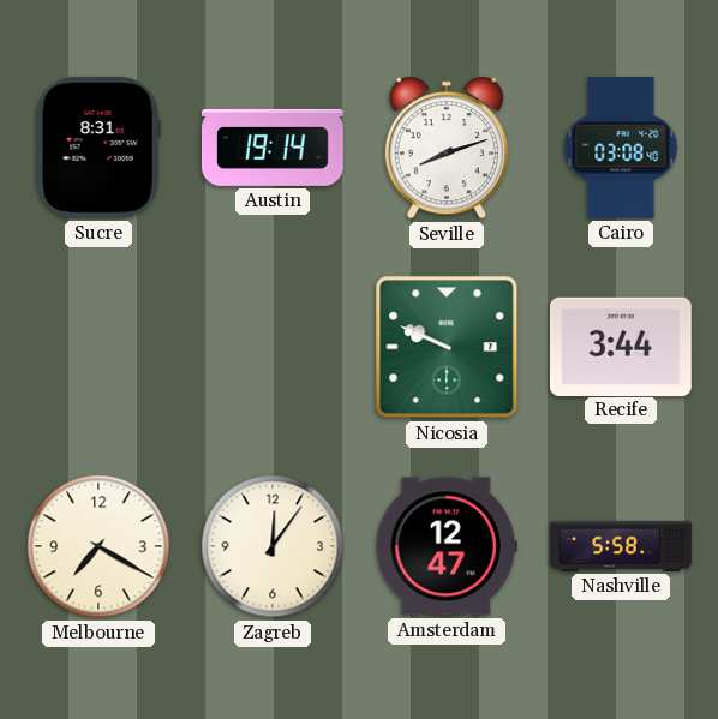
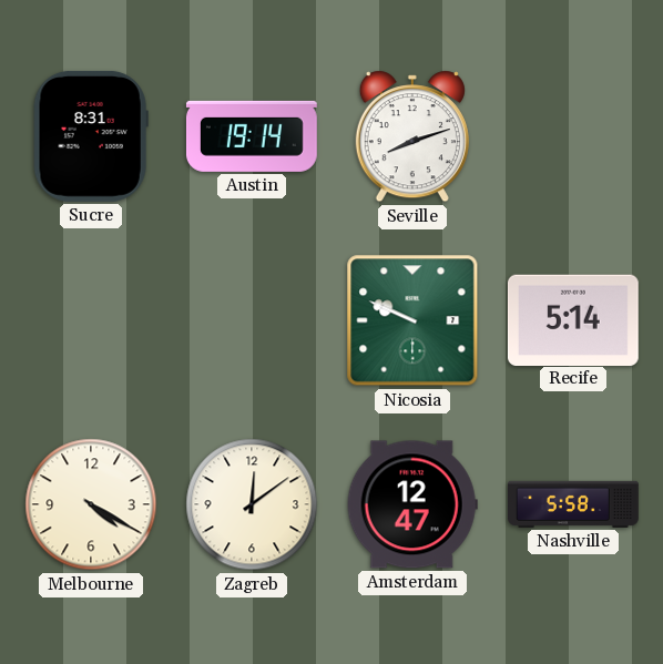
Cairo: 03:08 -> none (621, 149)
Recife: 3:44 -> 5:14 (573, 319)
Melbourne: 7:20 -> 4:20 (91, 504)
Zagreb: 12:06 -> 12:09 (252, 504)
